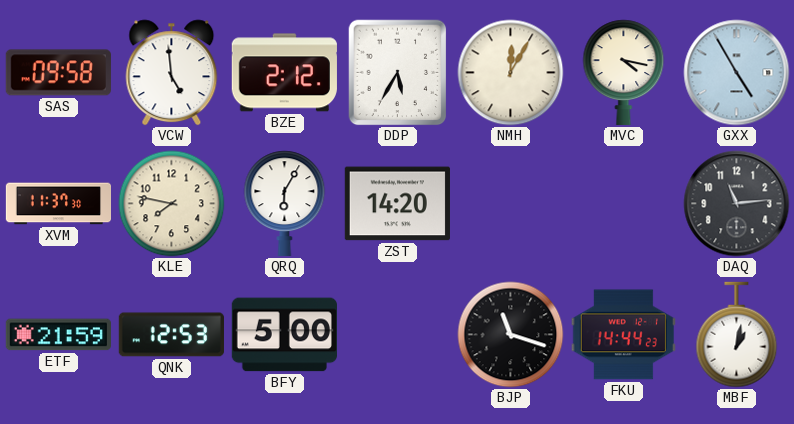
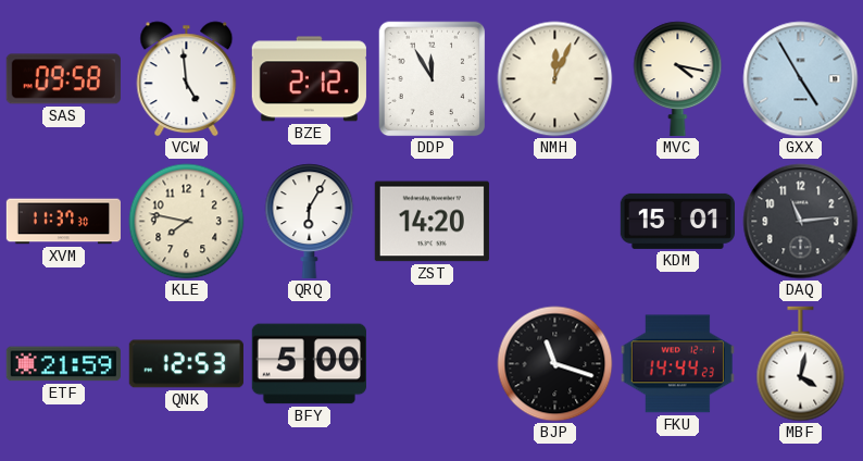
DDP: 5:35 -> 11:55 (433, 79)
NMH: 12:05 -> 12:04 (555, 79)
KDM: none -> 15:01 (677, 221)
MBF: 1:02 -> 4:02 (801, 364)
